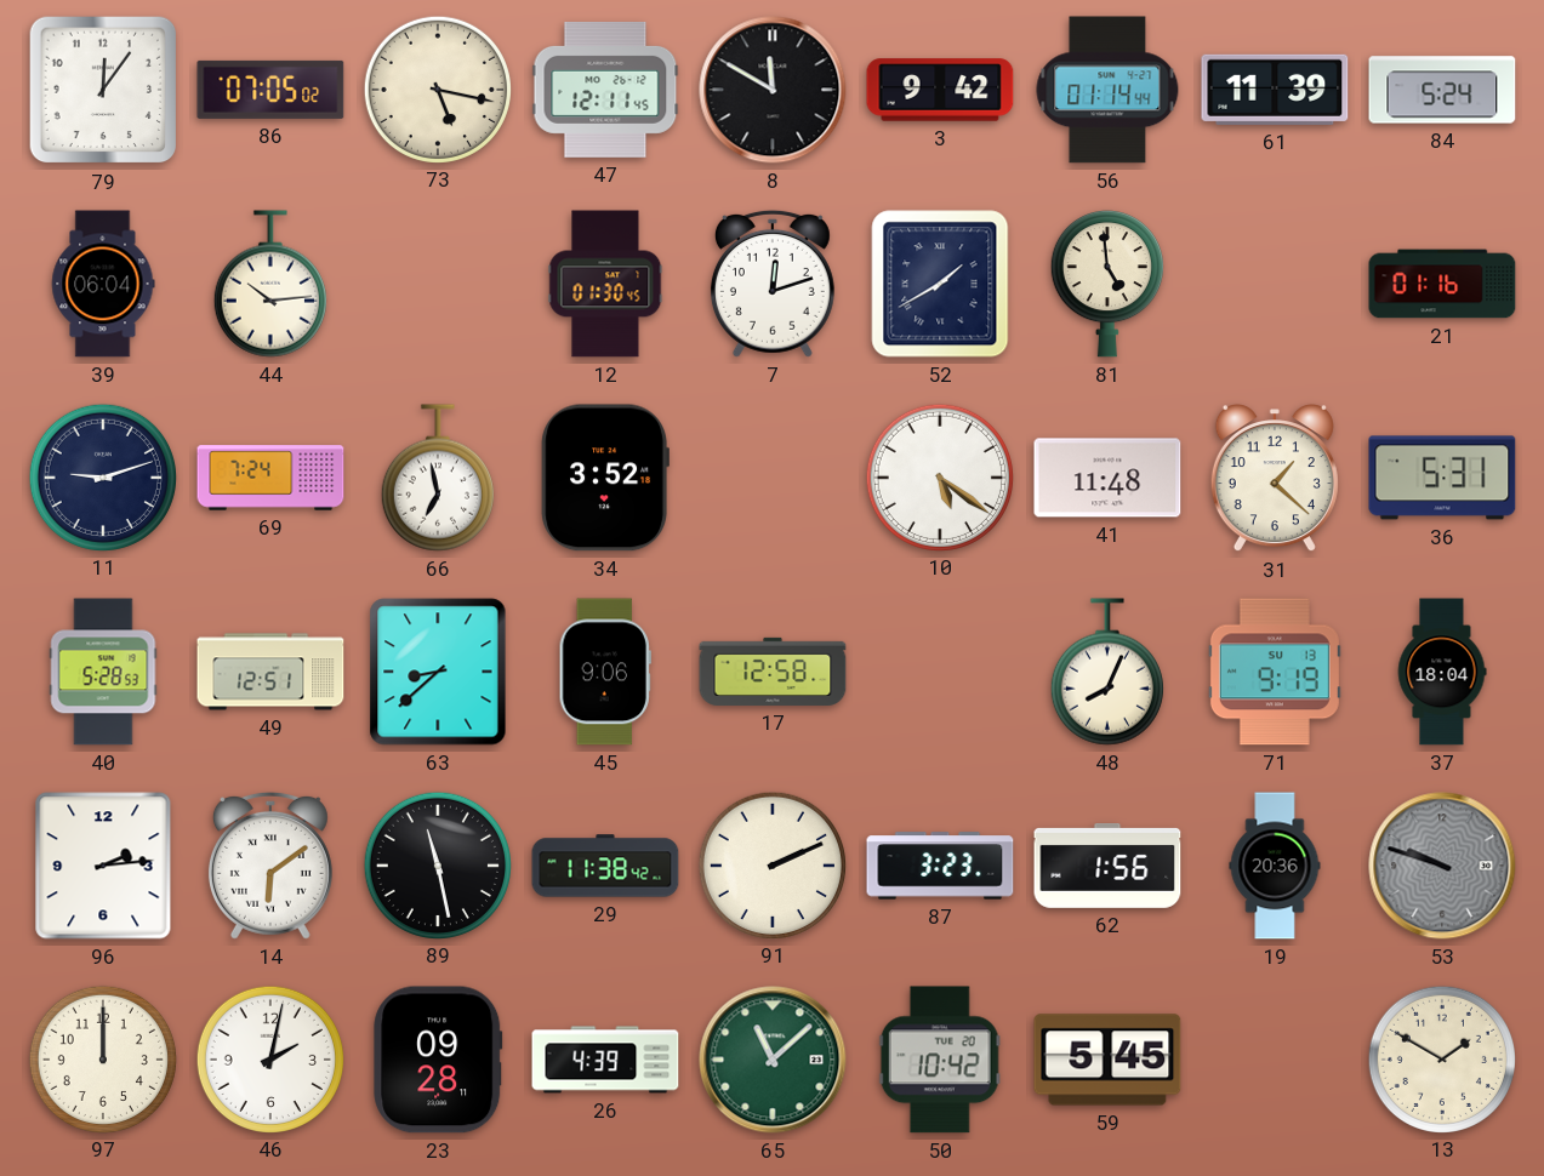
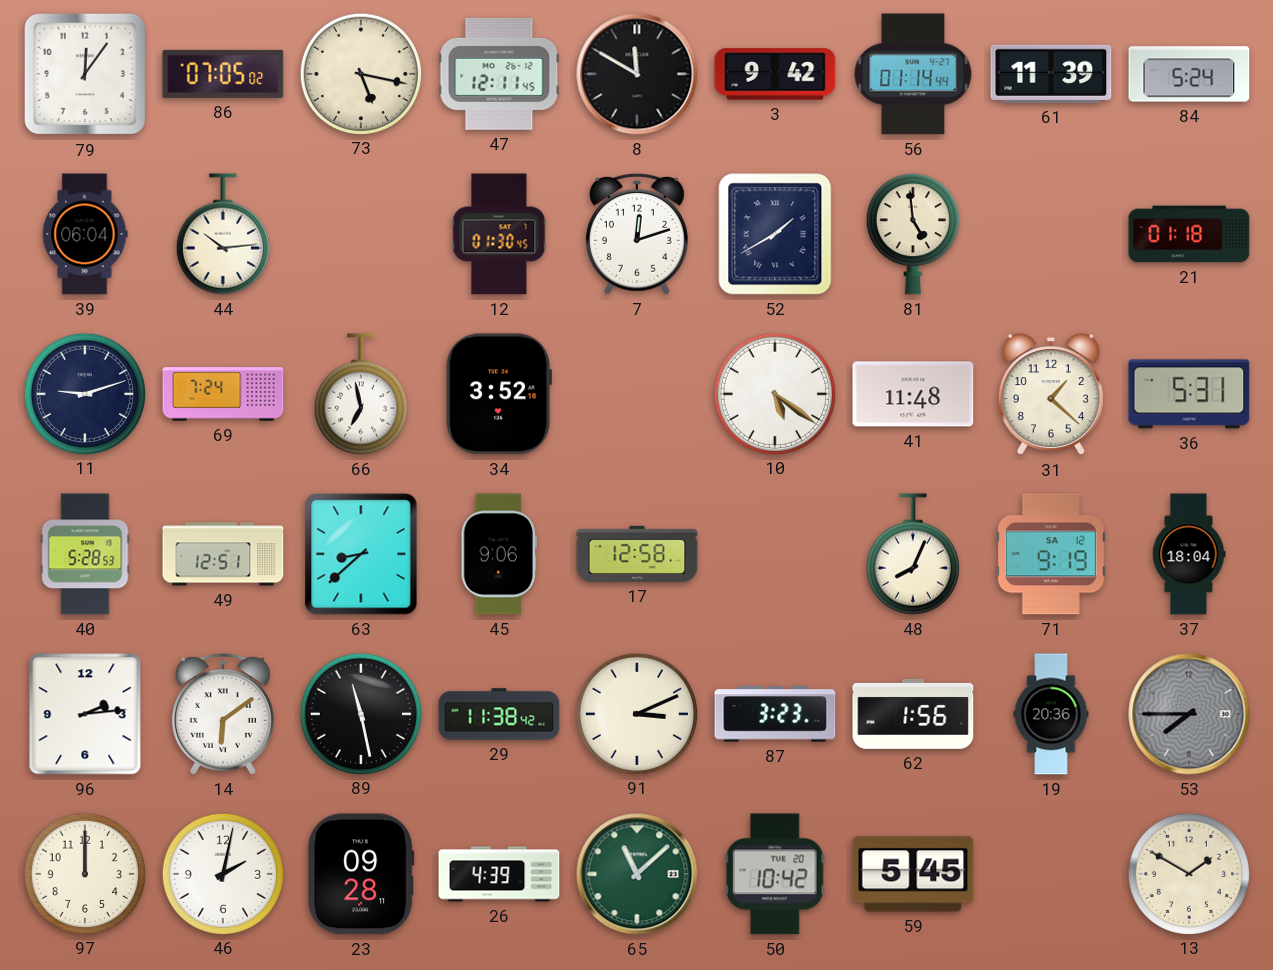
21: 01:16 -> 01:18 (1189, 234)
71 date: SU 13 -> SA 12 (1051, 554)
91: 2:11 -> 3:11 (636, 713)
53: 9:48 -> 7:45 (1189, 714)
